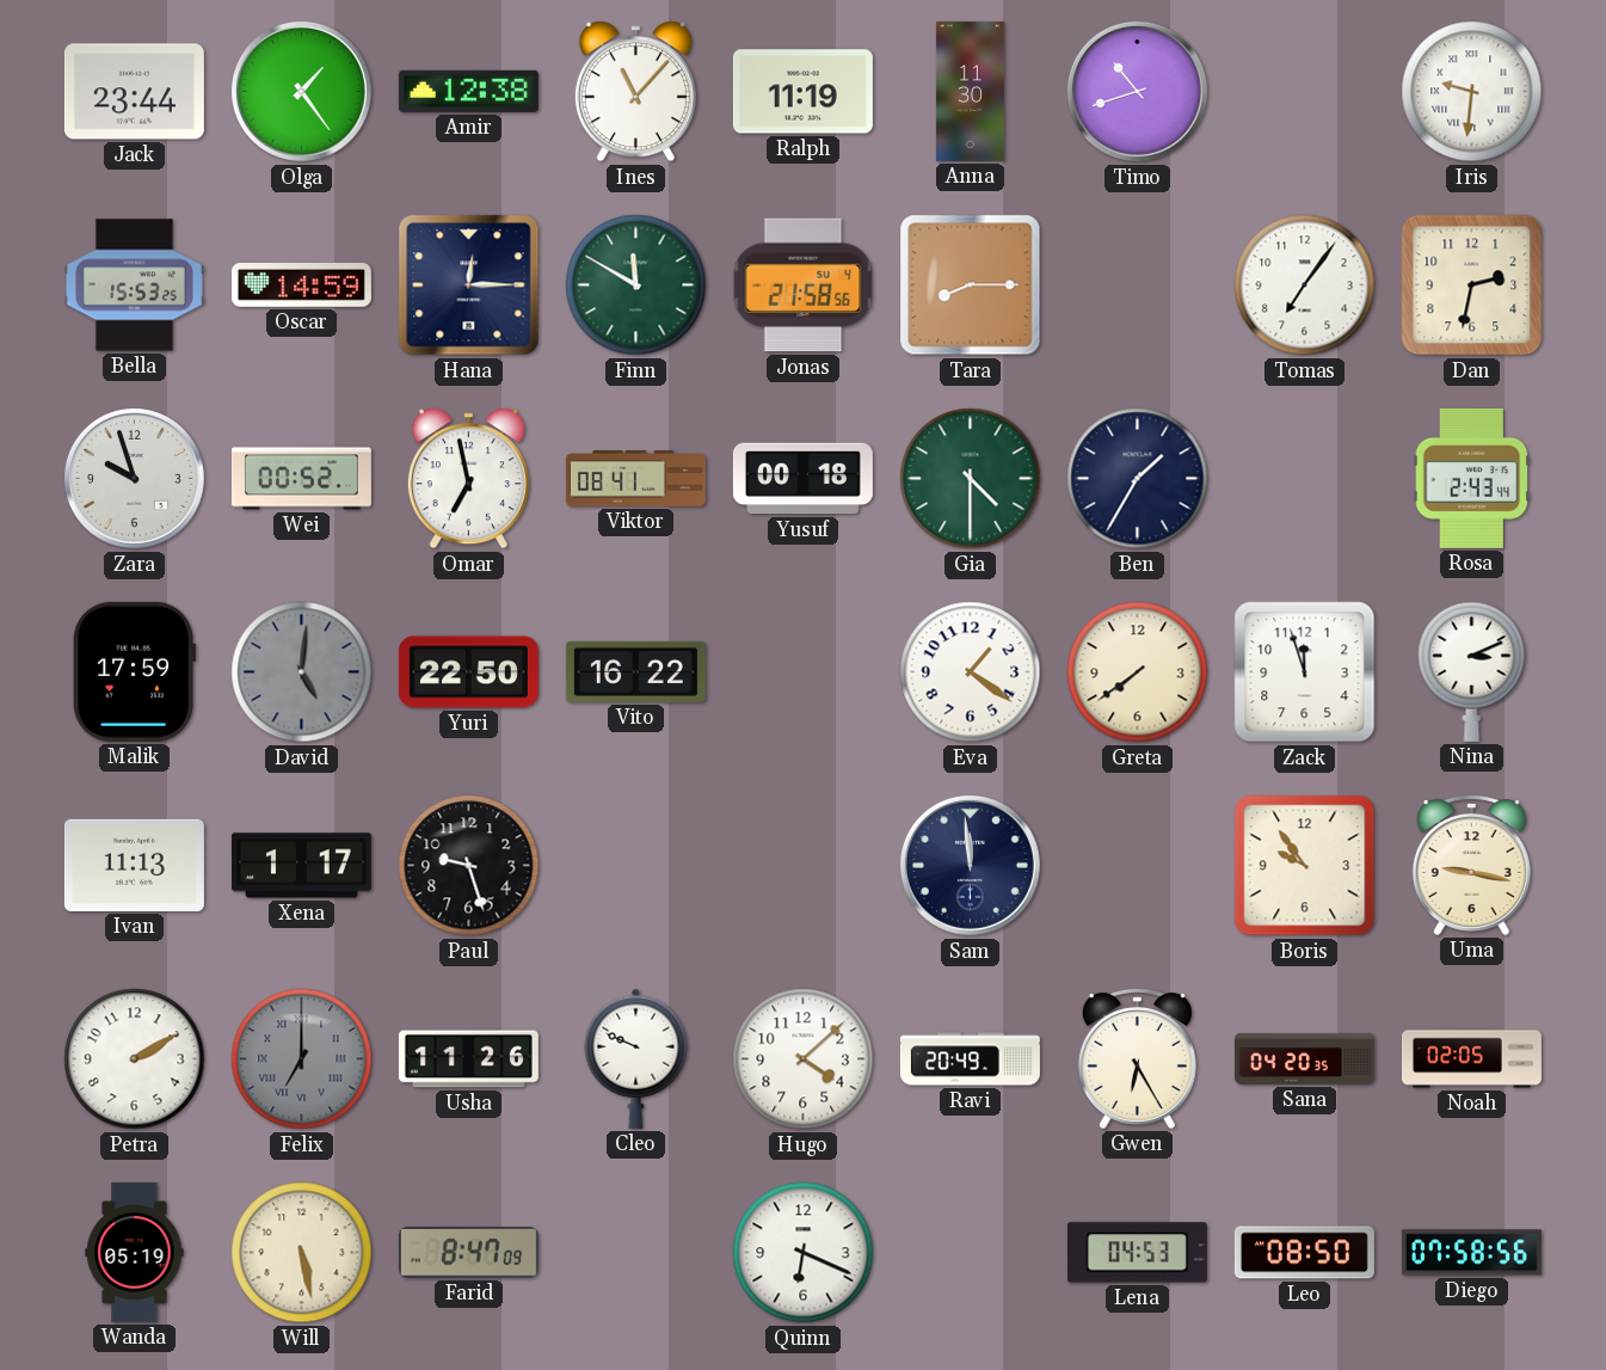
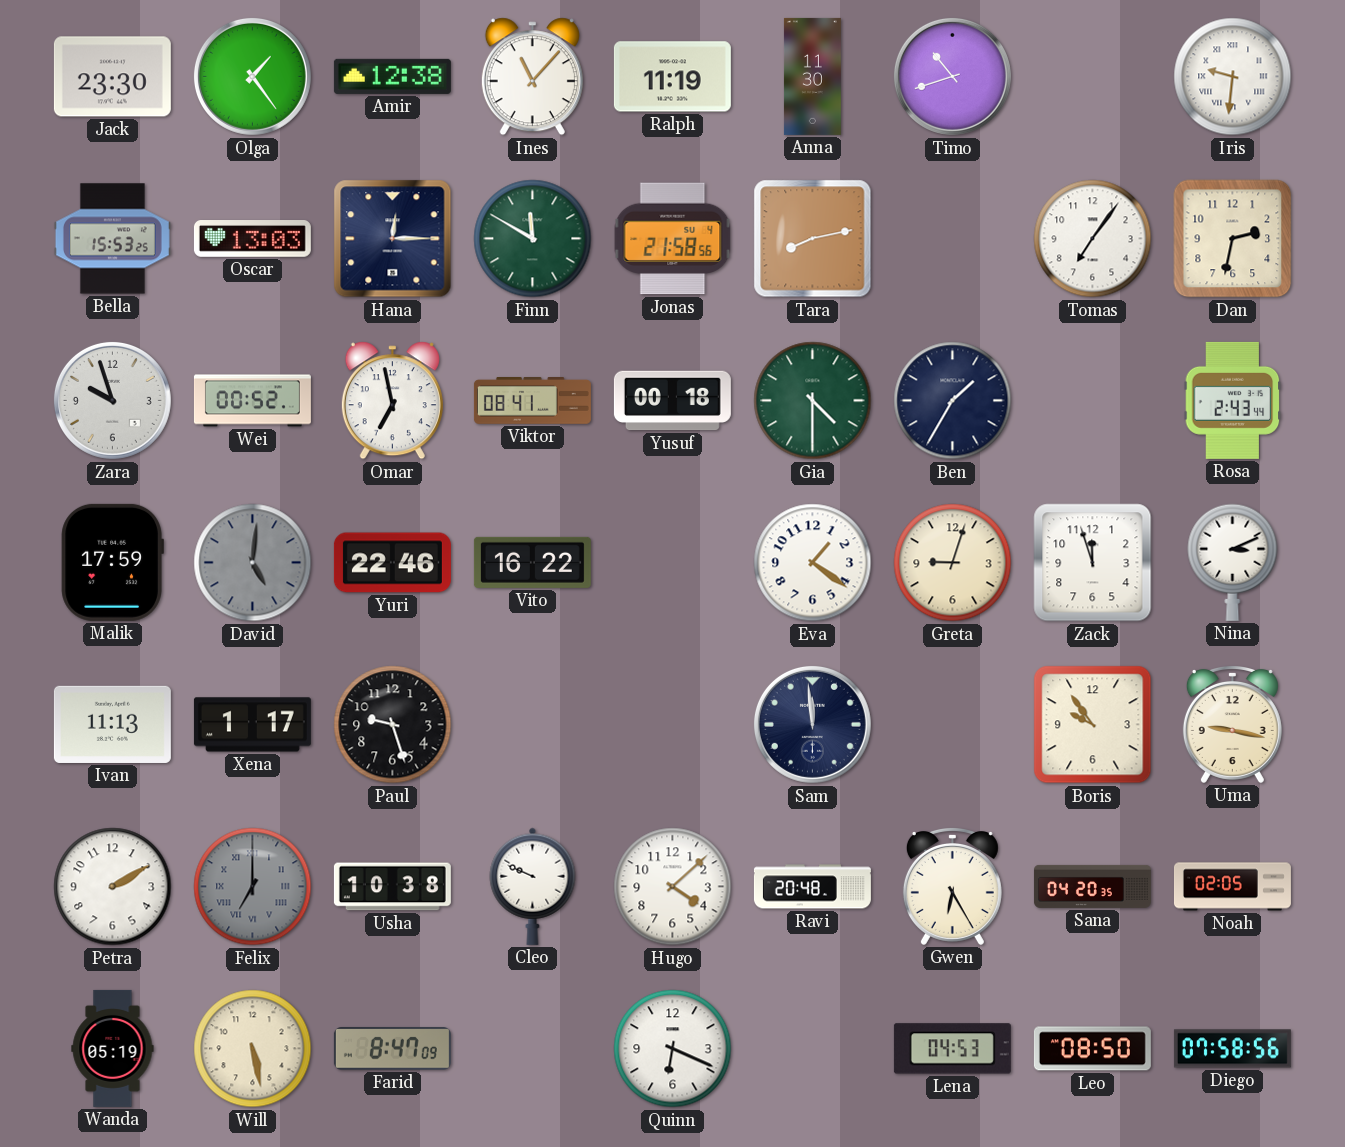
Jack: 23:44 -> 23:30 (112, 77)
Oscar: 14:59 -> 13:03 (252, 239)
Tara: 8:15 -> 8:13 (813, 239)
Yuri: 22:50 -> 22:46 (392, 563)
Greta: 7:39 -> 9:03 (953, 563)
Usha: 11:26 -> 10:38 (392, 887)
Ravi: 20:49 -> 20:48 (812, 887)
